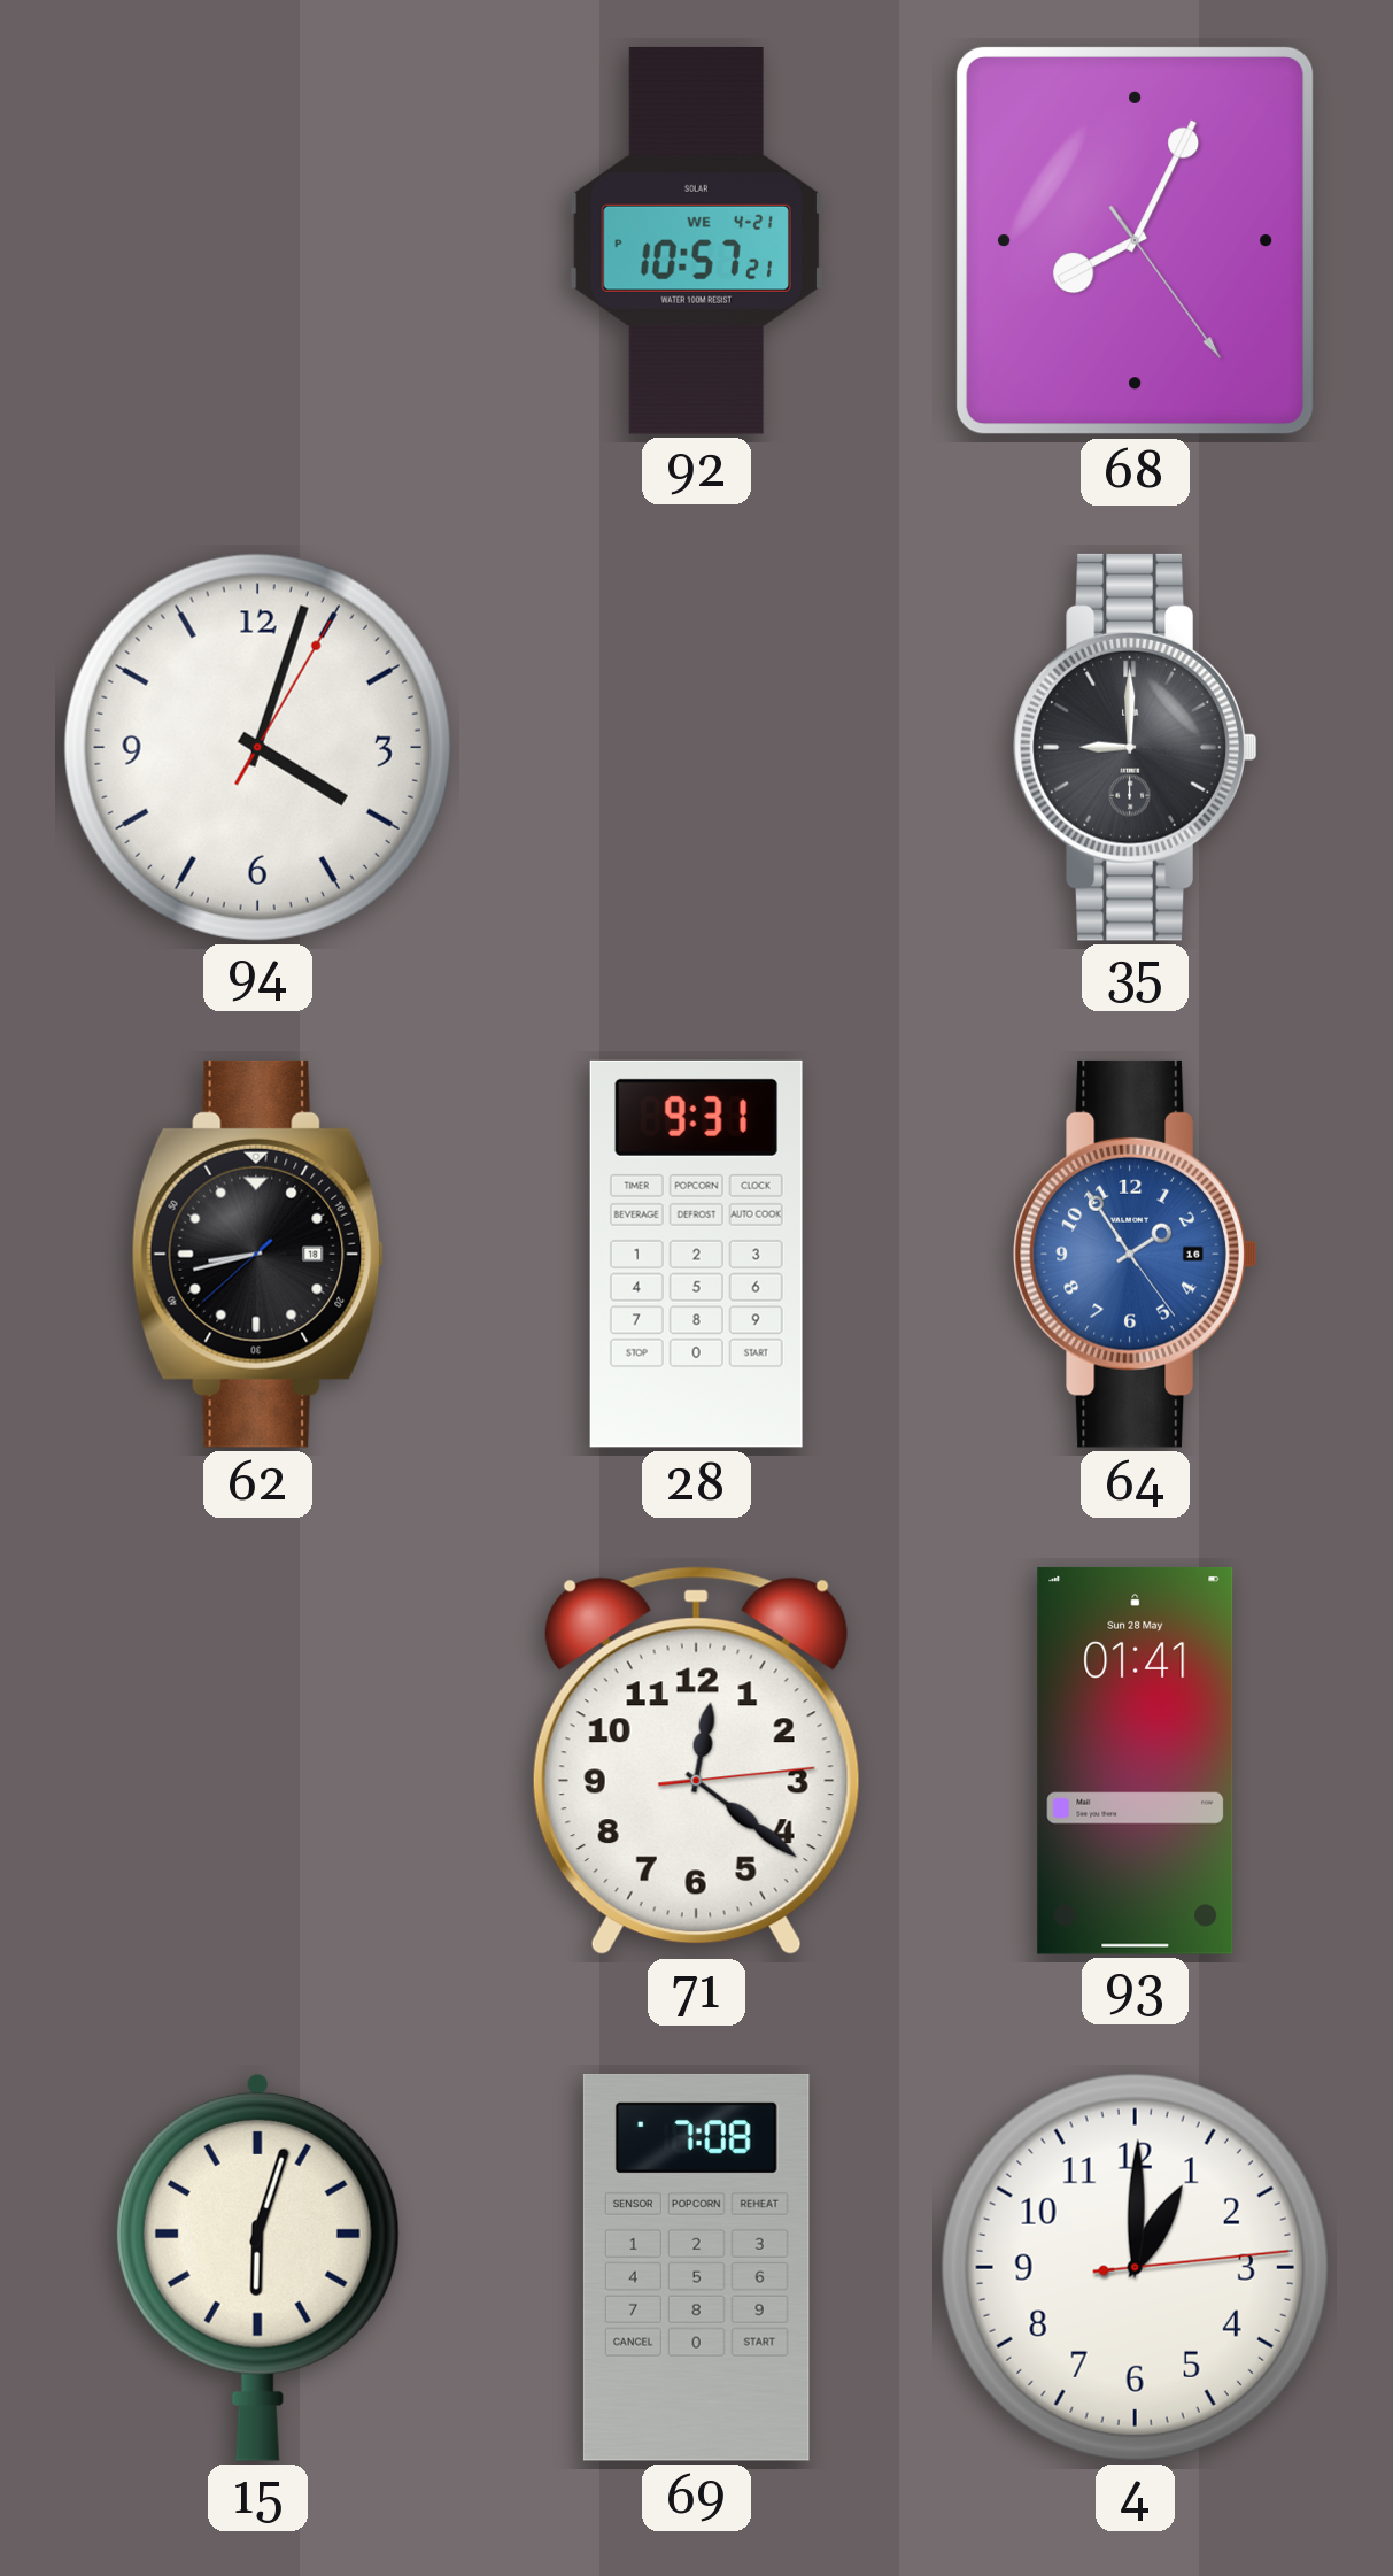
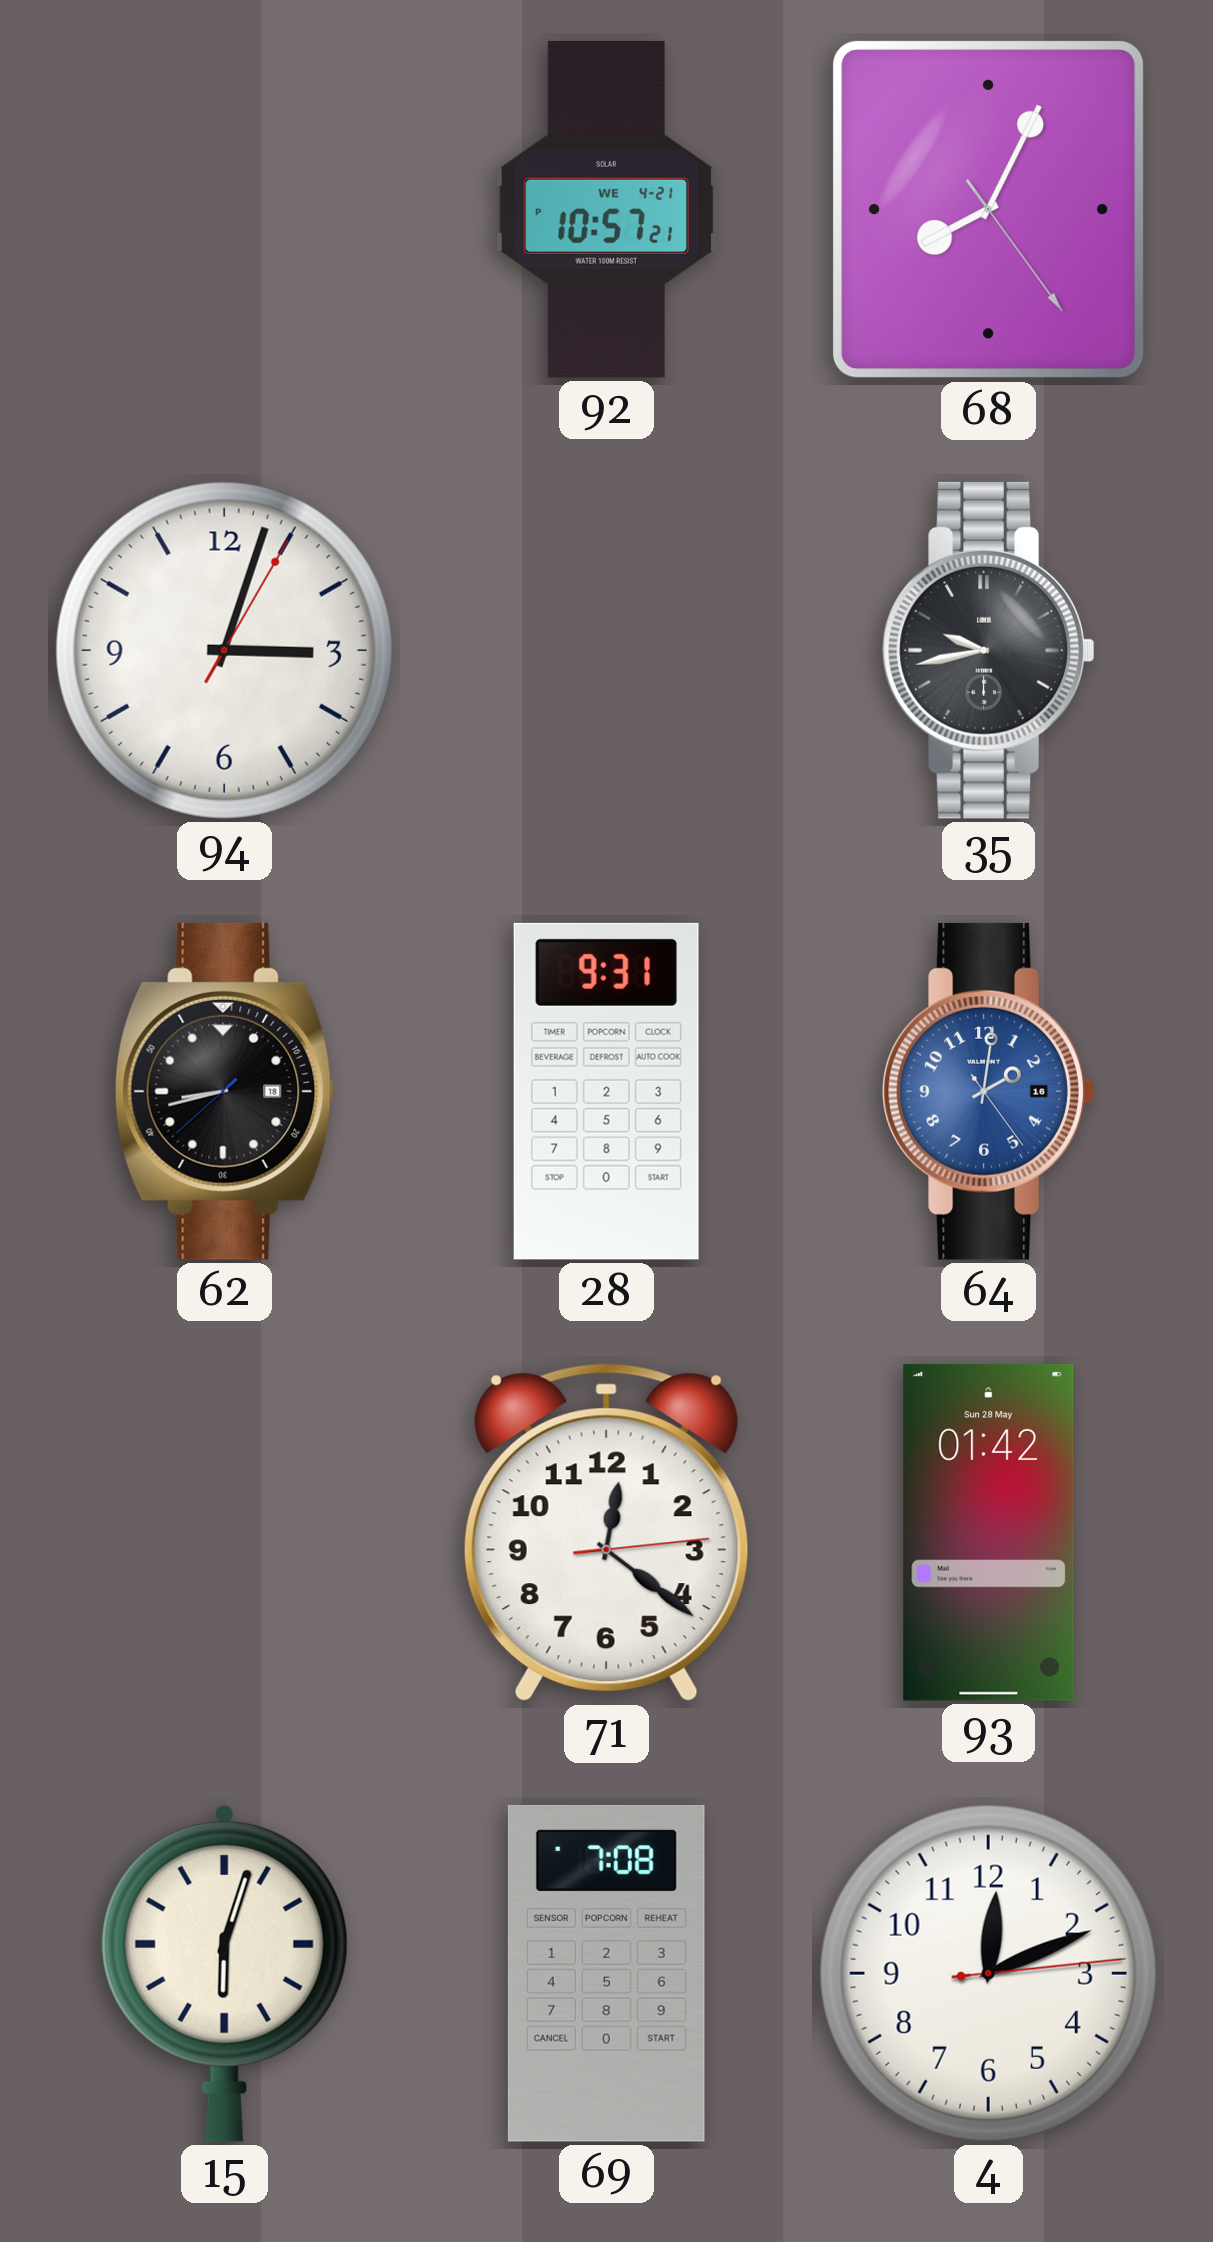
94: 4:03 -> 3:03 (224, 650)
35: 9:00 -> 9:43 (989, 650)
64: 1:54 -> 2:01 (989, 1091)
93: 01:41 -> 01:42 (989, 1532)
4: 1:00 -> 12:11 (988, 1973)
